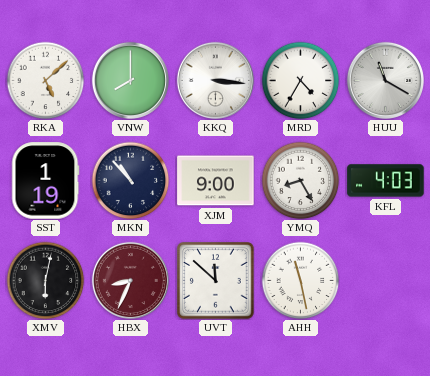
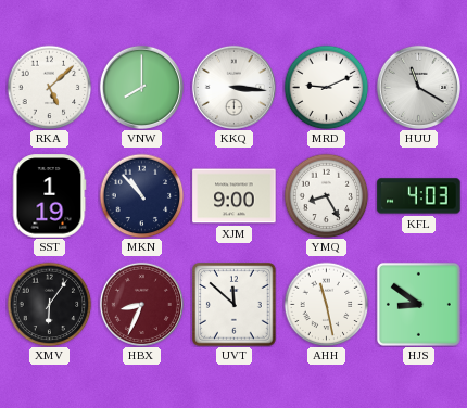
MRD: 4:35 -> 9:11 (326, 87)
XMV: 6:02 -> 6:06 (49, 304)
HJS: none -> 8:51 (418, 304)
